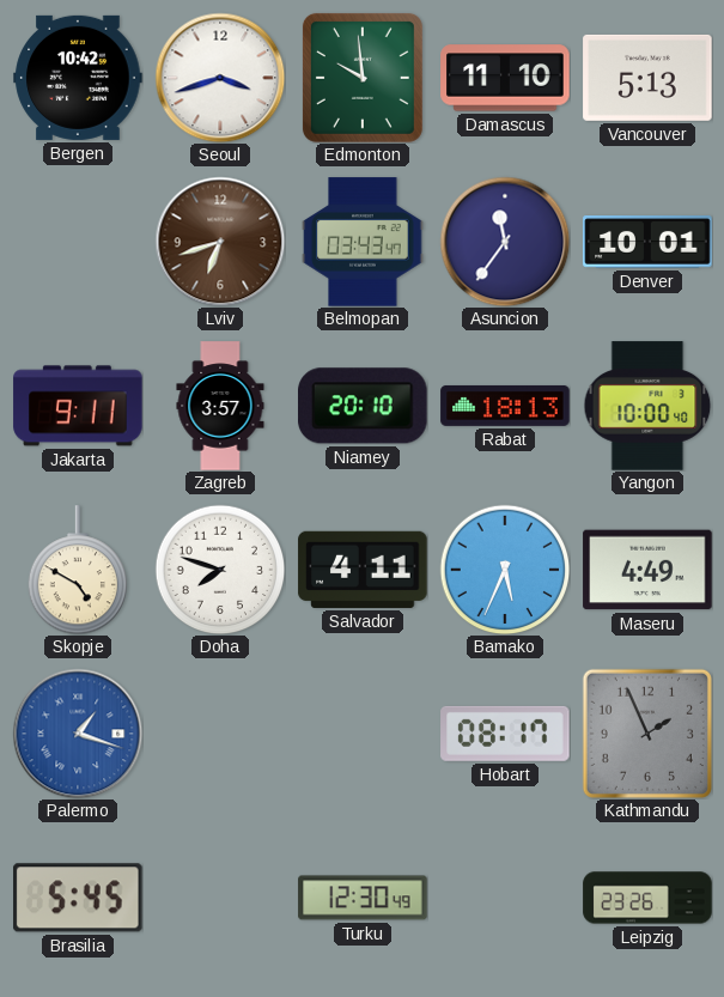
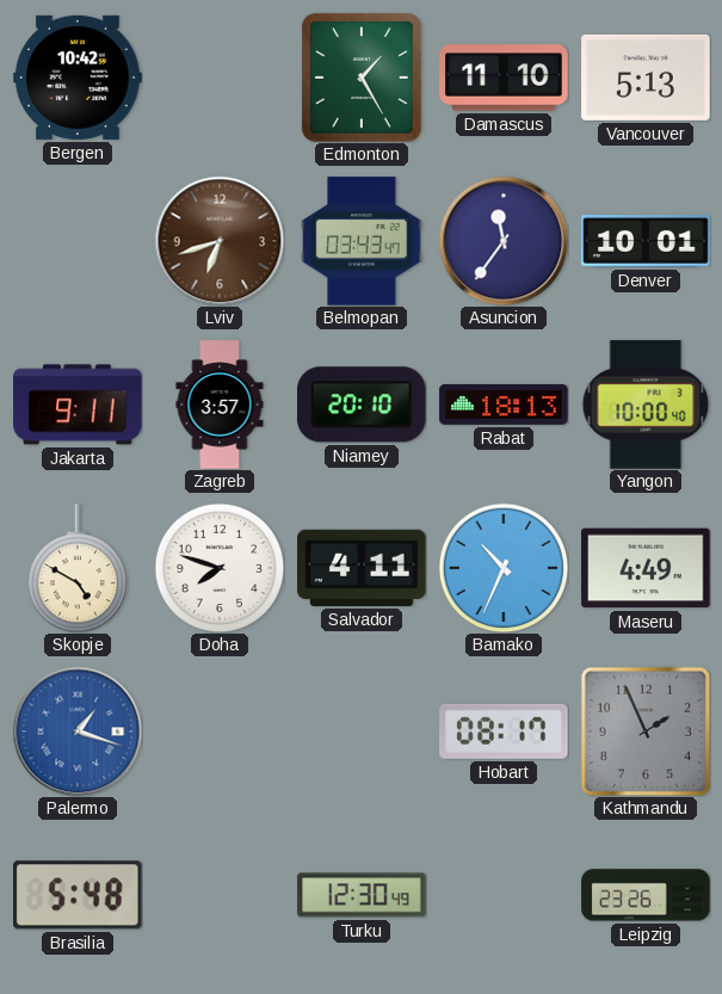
Seoul: 3:42 -> none (220, 78)
Edmonton: 9:59 -> 1:25 (362, 78)
Bamako: 5:34 -> 10:34 (504, 568)
Brasilia: 5:45 -> 5:48 (79, 895)
